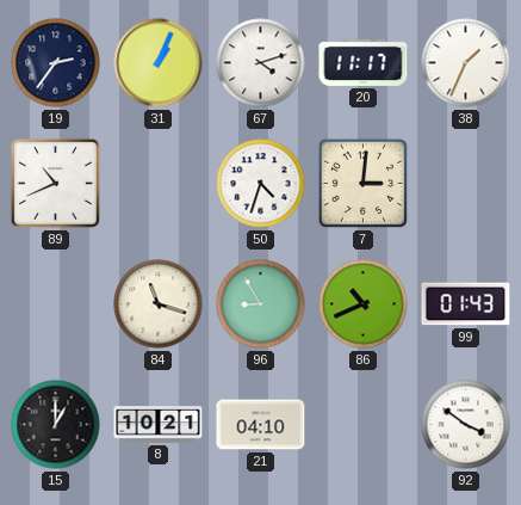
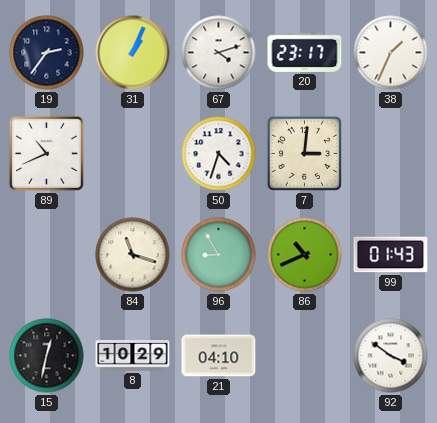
20: 11:17 -> 23:17 (305, 52)
15: 1:00 -> 12:32 (47, 356)
8: 10:21 -> 10:29 (133, 356)
